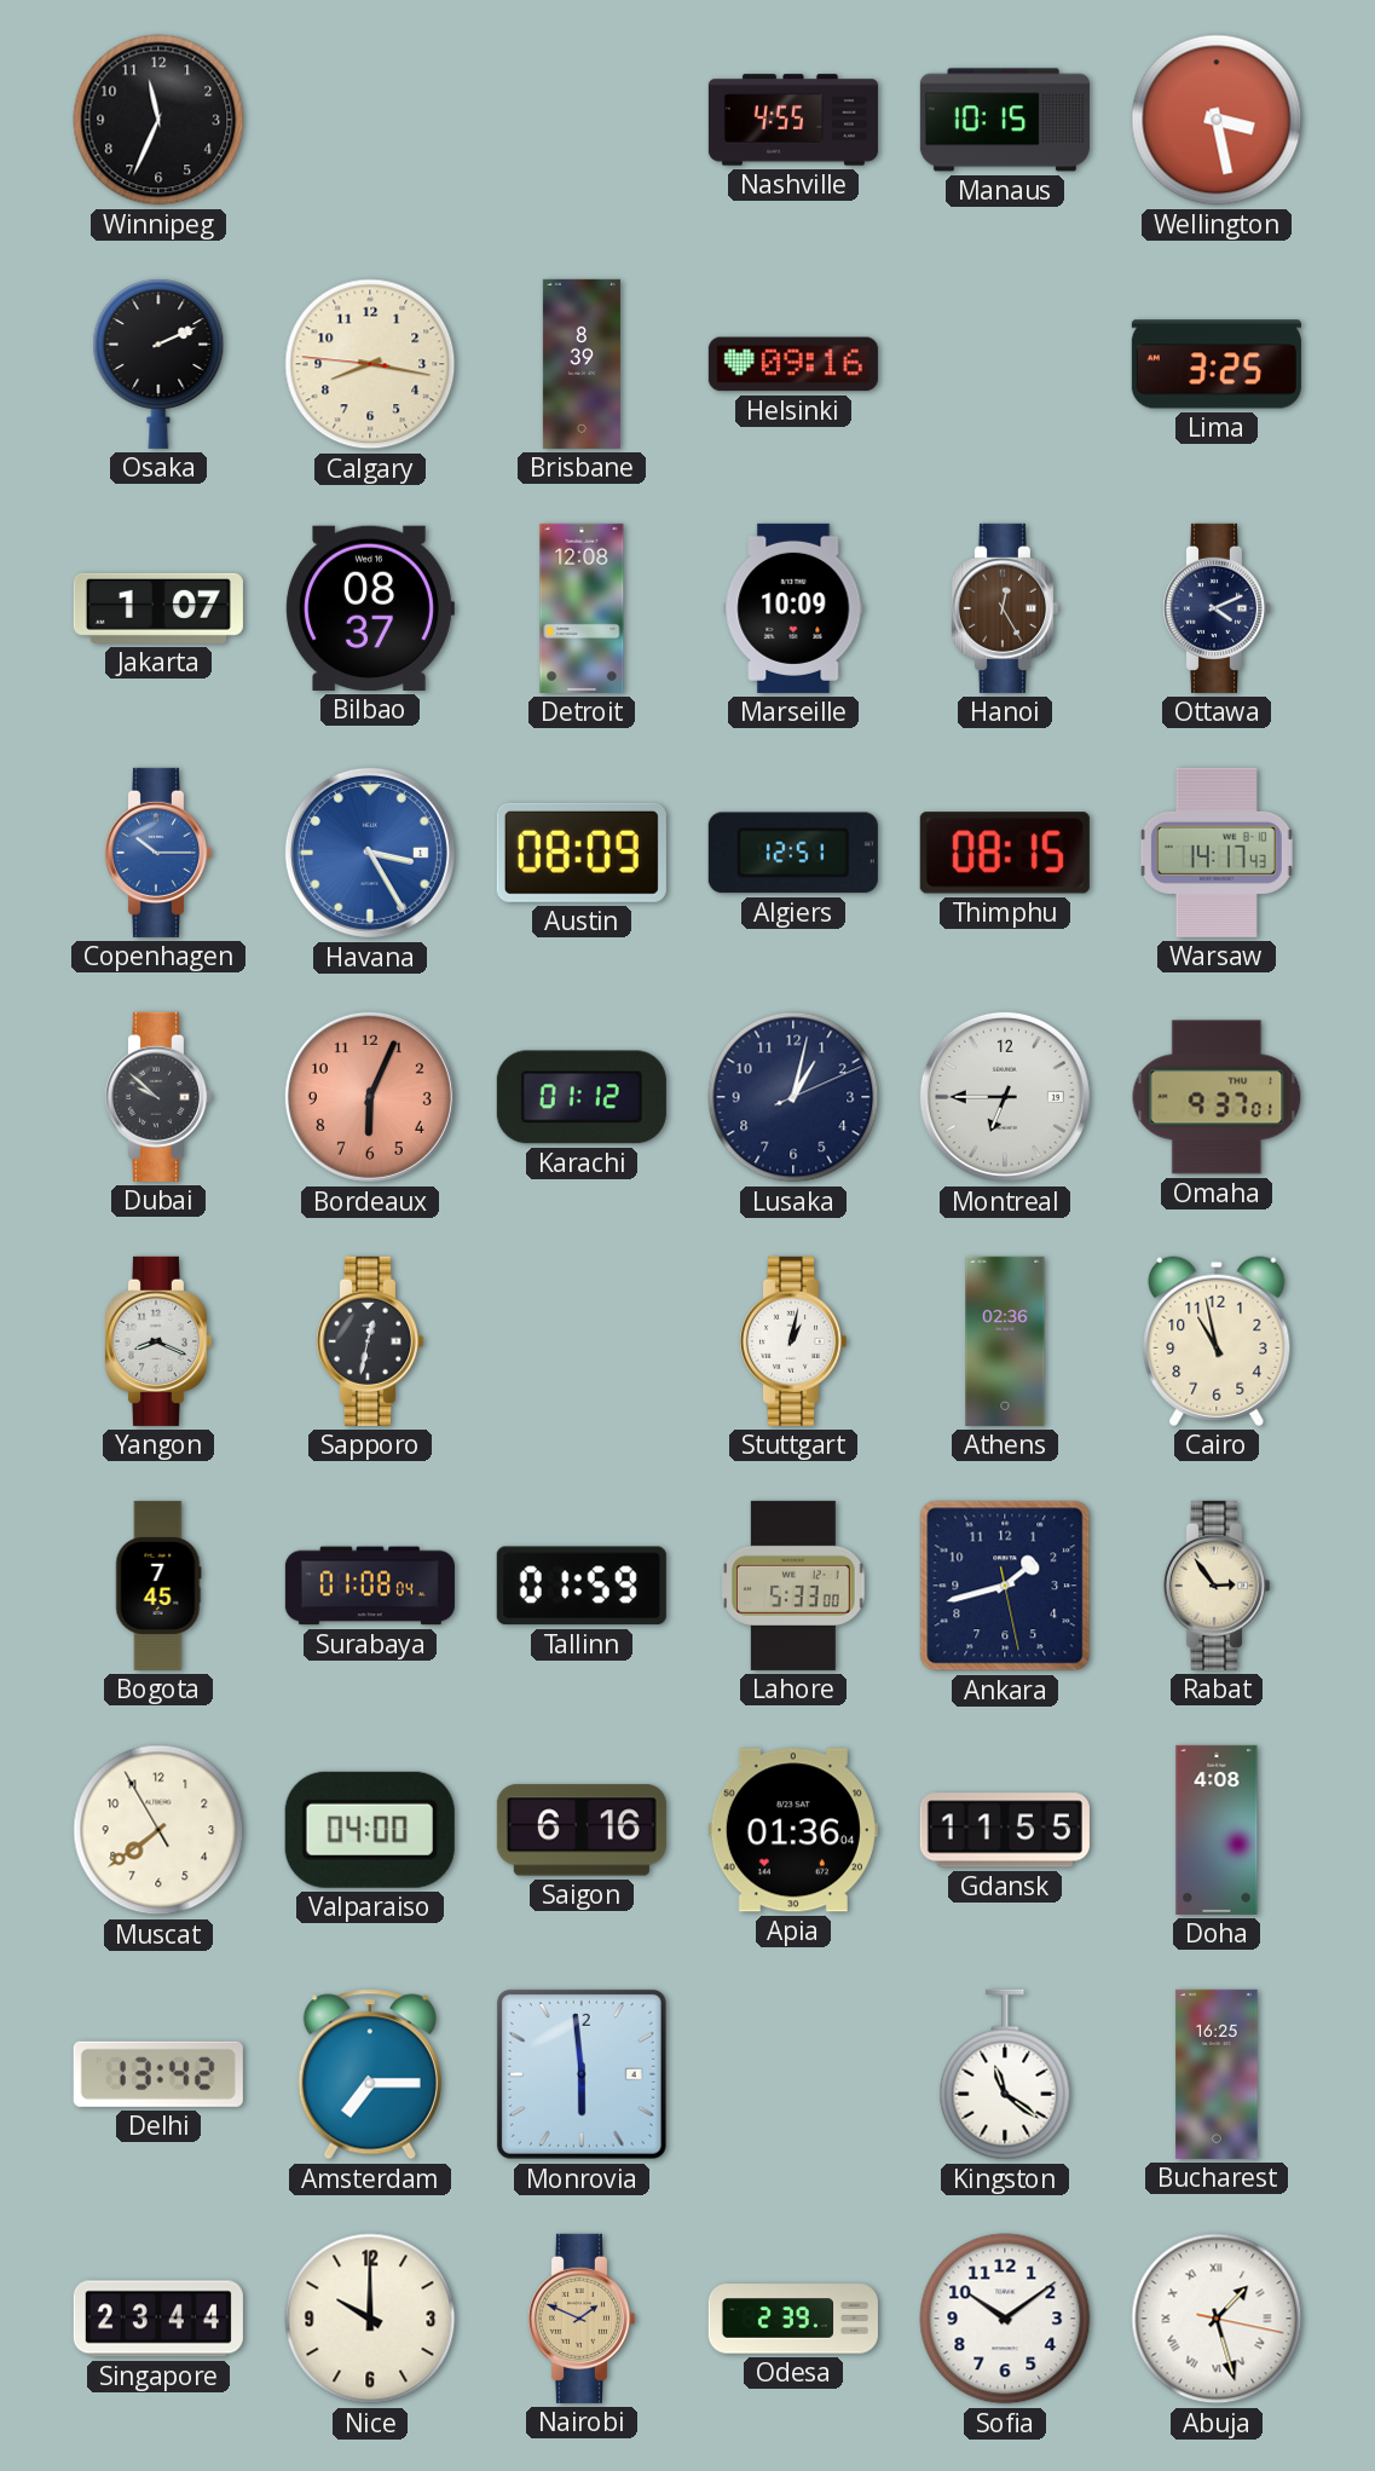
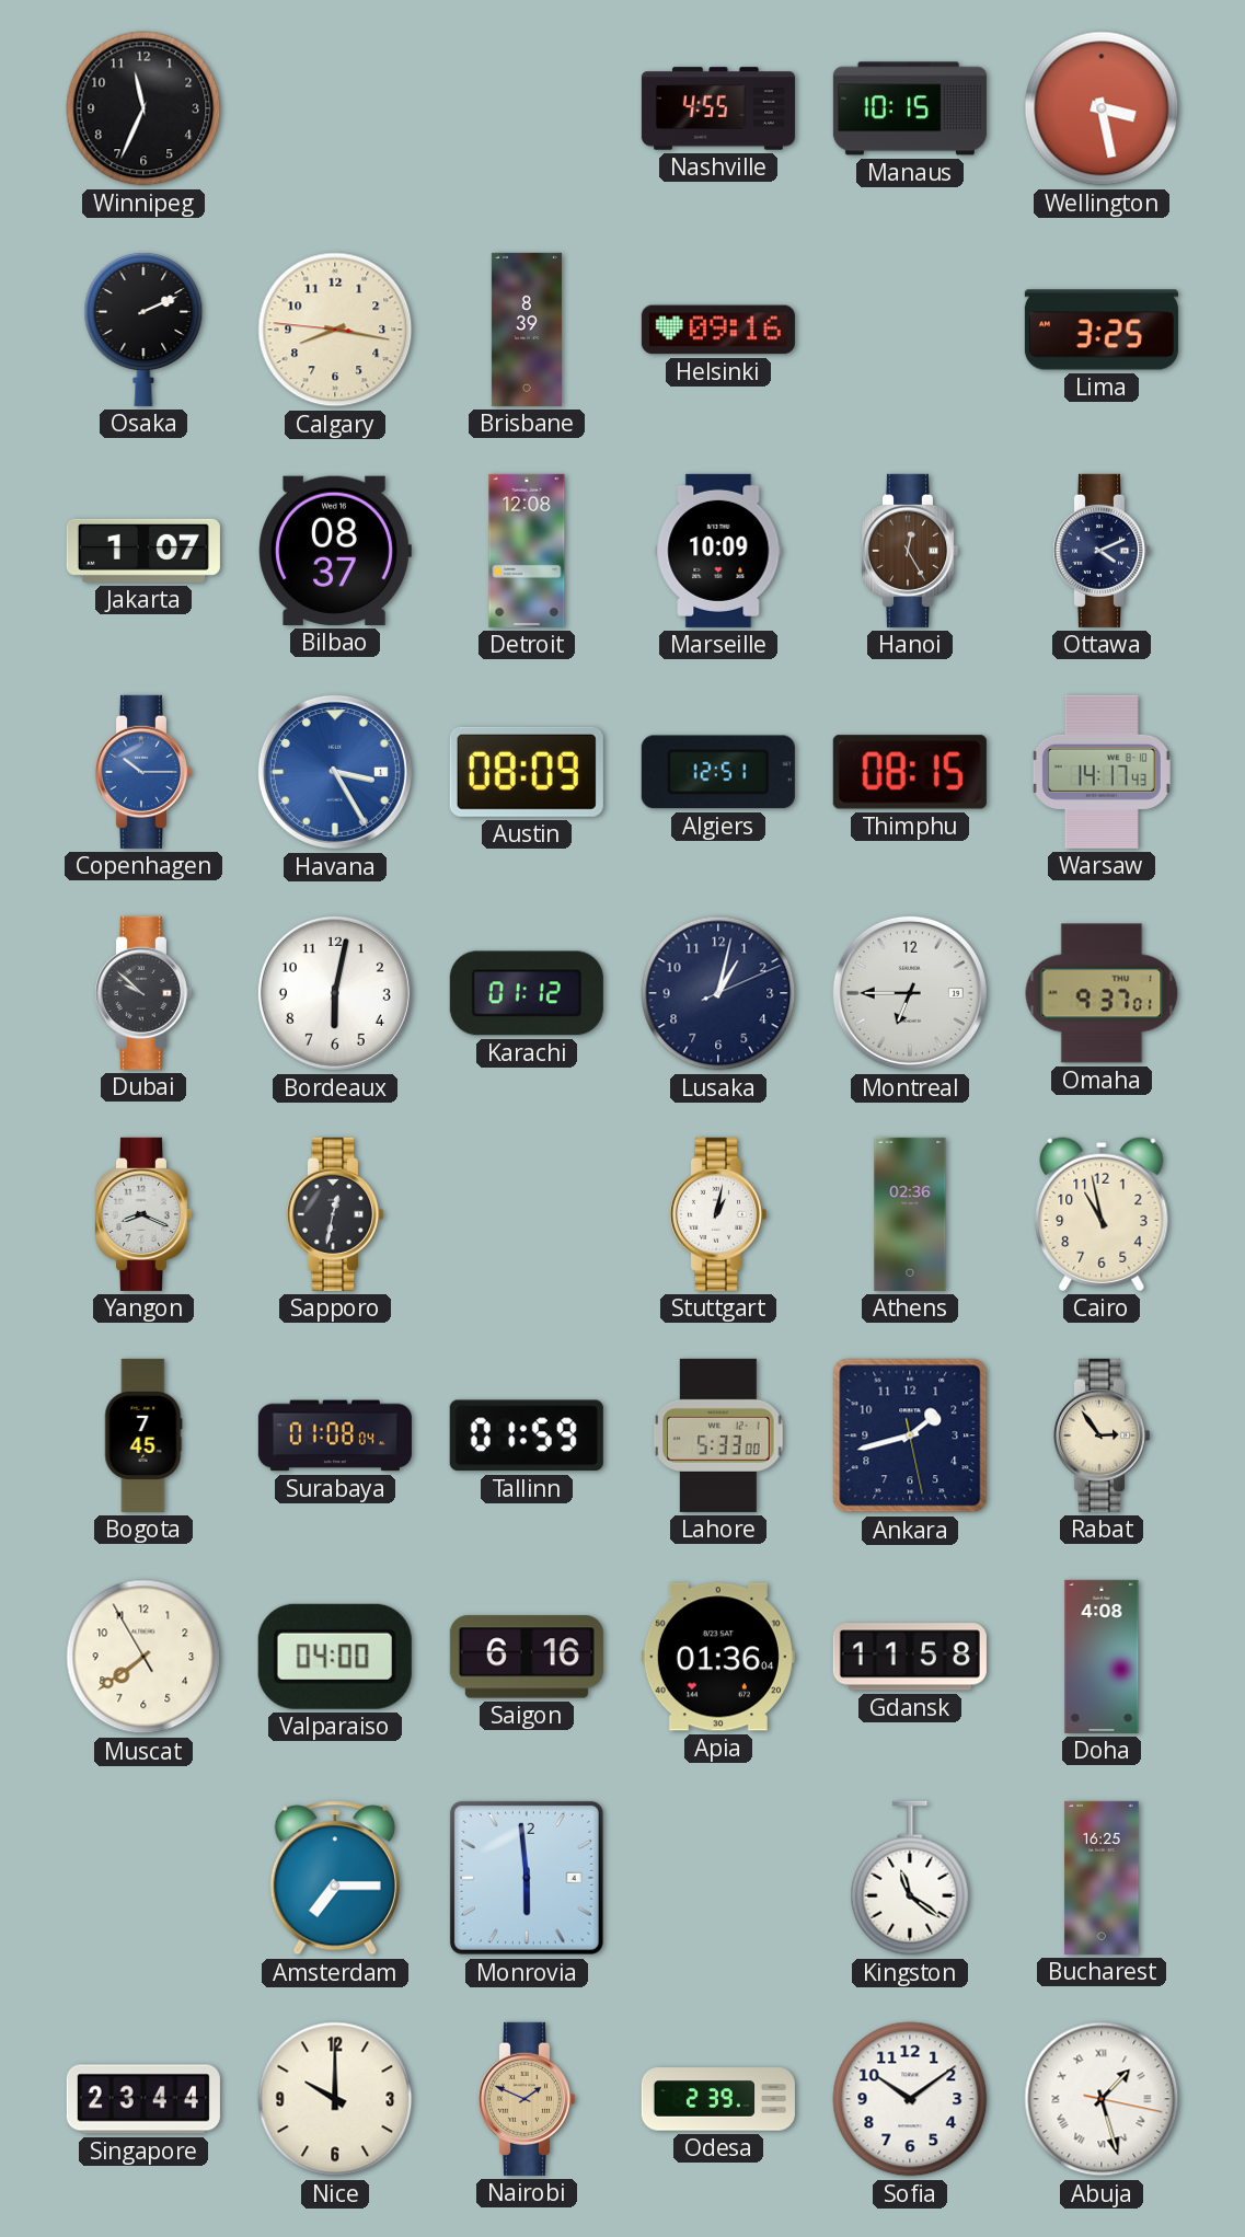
Bordeaux: 6:04 -> 6:02 (335, 993)
Bordeaux dial: salmon -> white (335, 993)
Gdansk: 11:55 -> 11:58 (910, 1657)
Delhi: 13:42 -> none (158, 2074)
